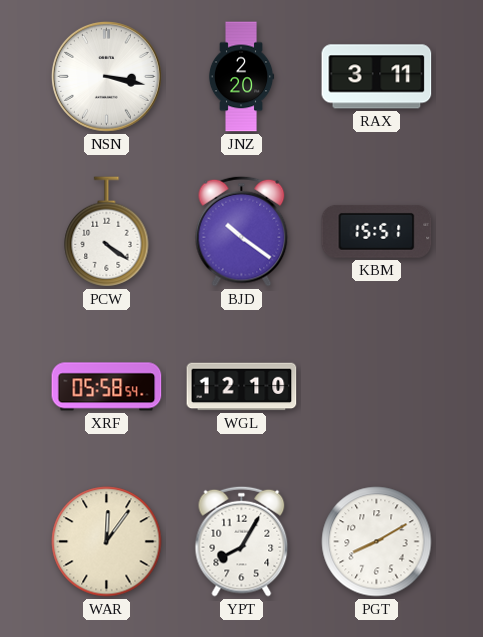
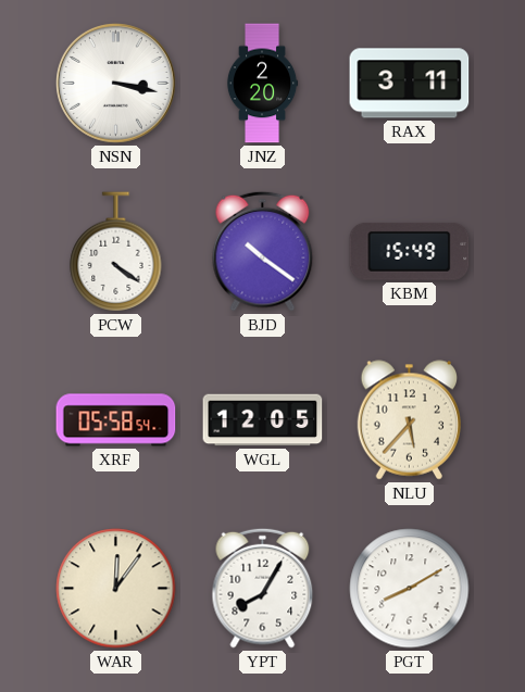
KBM: 15:51 -> 15:49 (410, 251)
WGL: 12:10 -> 12:05 (263, 420)
NLU: none -> 5:37 (409, 420)
